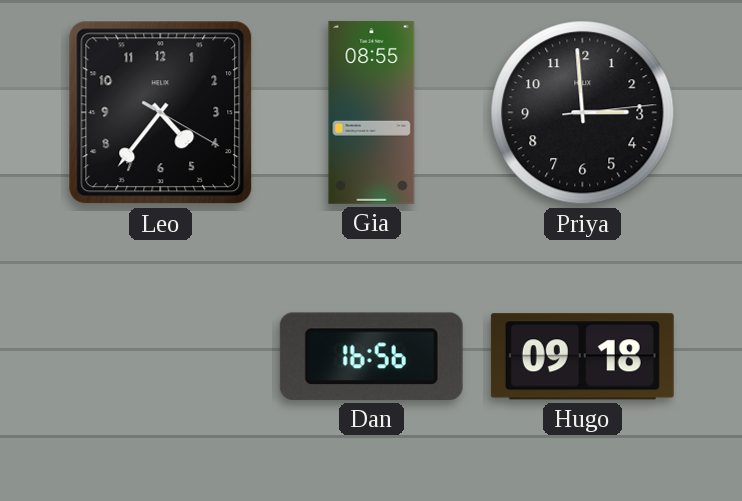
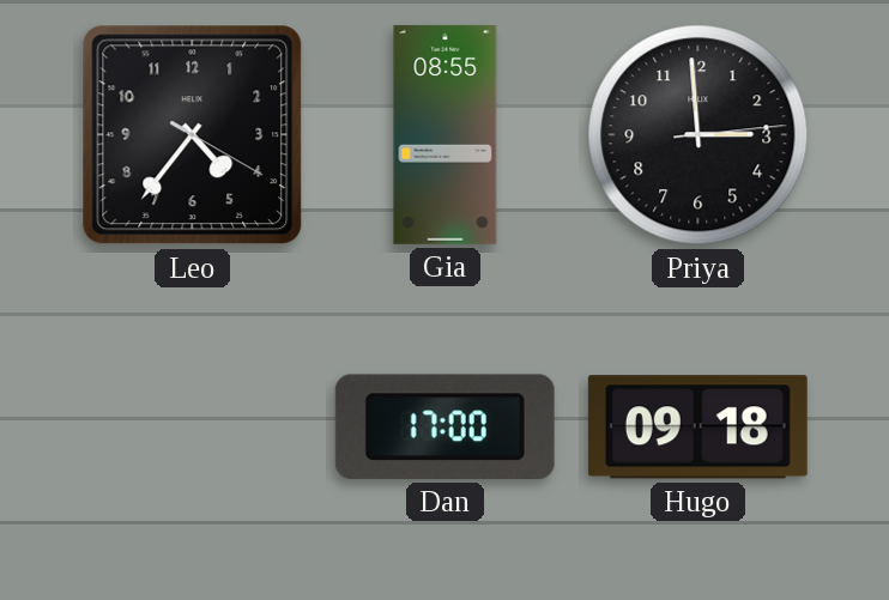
Dan: 16:56 -> 17:00 (444, 426)
